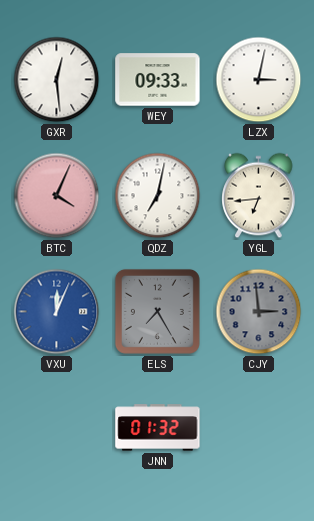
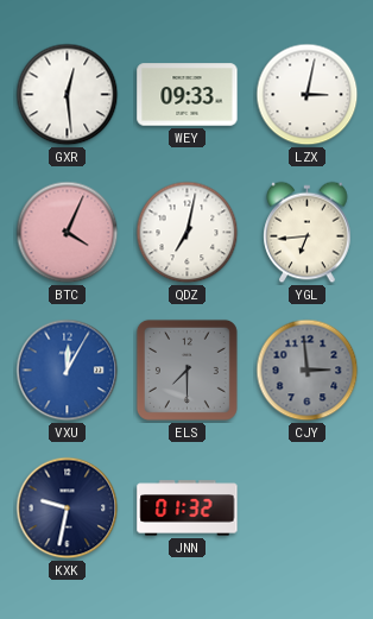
VXU: 12:04 -> 12:05 (68, 371)
ELS: 7:25 -> 7:30 (186, 369)
KXK: none -> 9:32 (68, 509)
